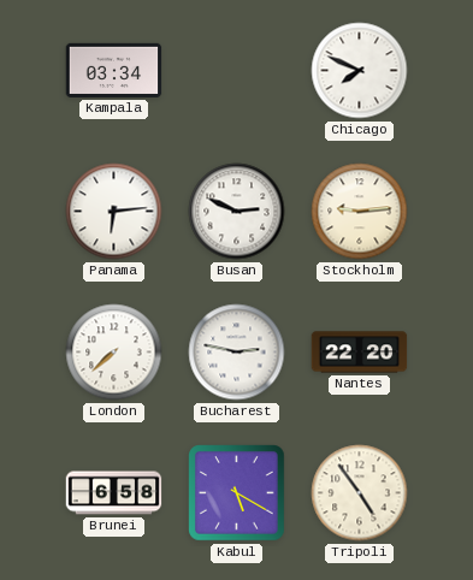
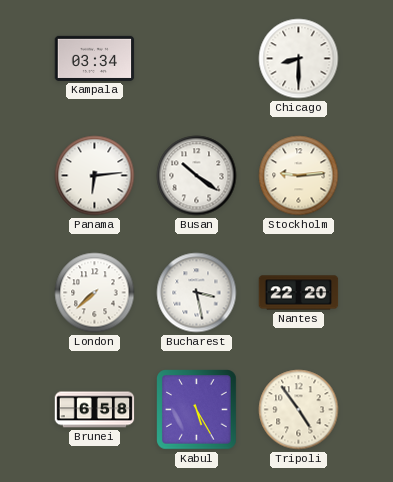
Chicago: 7:49 -> 8:30 (299, 59)
Busan: 2:49 -> 10:21 (197, 176)
Bucharest: 2:47 -> 3:28 (197, 293)
Kabul: 5:20 -> 5:25 (197, 410)
